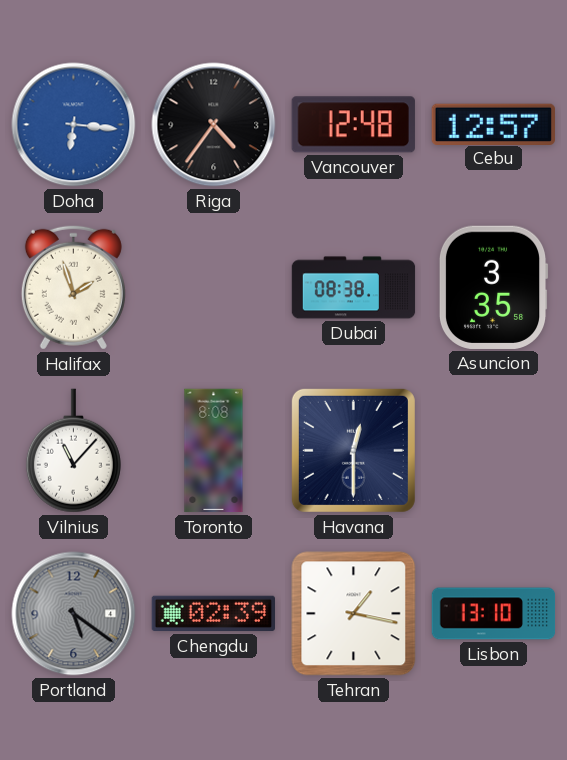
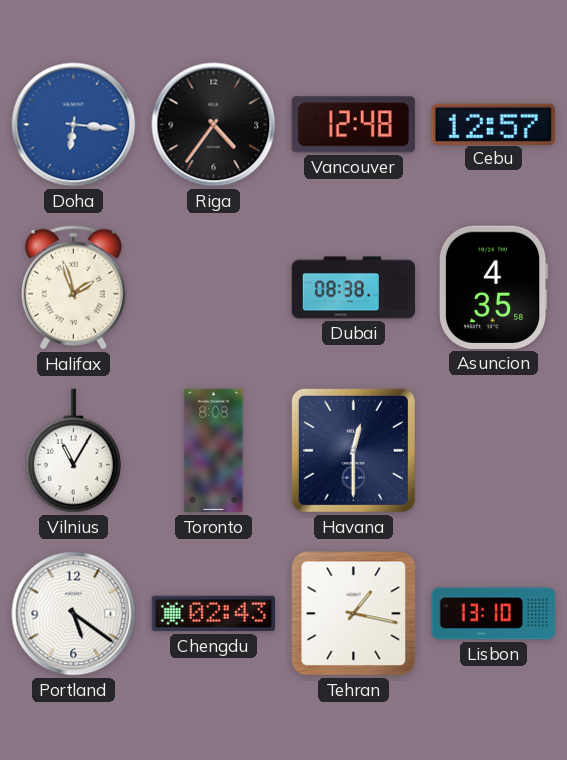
Asuncion: 3:35 -> 4:35 (493, 287)
Vilnius: 11:07 -> 11:05 (73, 451)
Portland dial: grey -> white (74, 614)
Chengdu: 02:39 -> 02:43 (213, 614)
